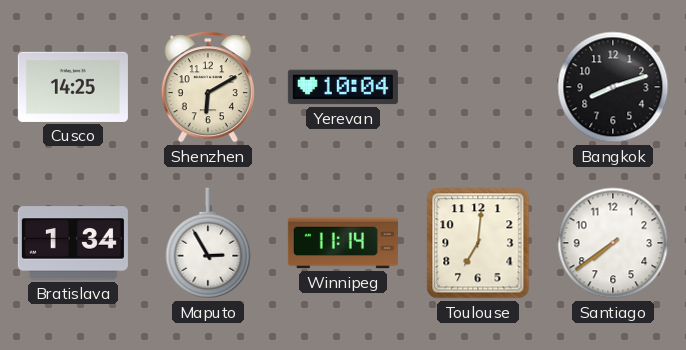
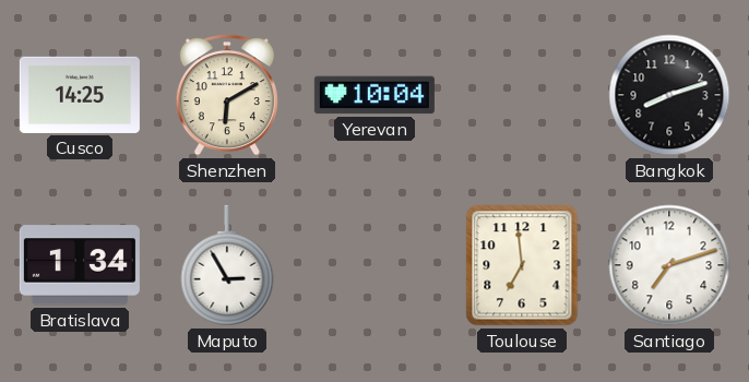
Winnipeg: 11:14 -> none (343, 243)
Toulouse: 7:01 -> 6:59 (522, 265)
Santiago: 7:39 -> 7:12 (669, 265)
